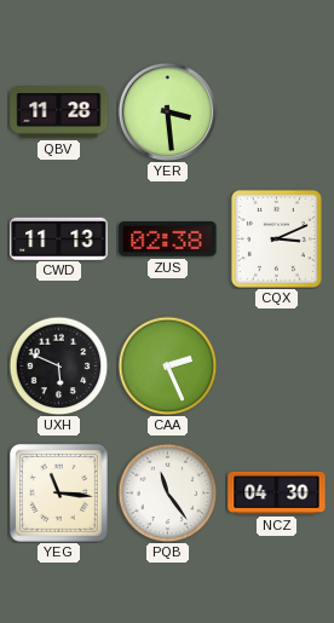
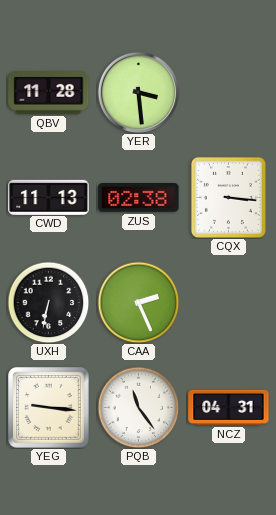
CQX: 3:11 -> 3:16 (228, 197)
UXH: 5:49 -> 6:32 (48, 302)
YEG: 11:16 -> 9:16 (49, 408)
NCZ: 04:30 -> 04:31 (229, 407)
